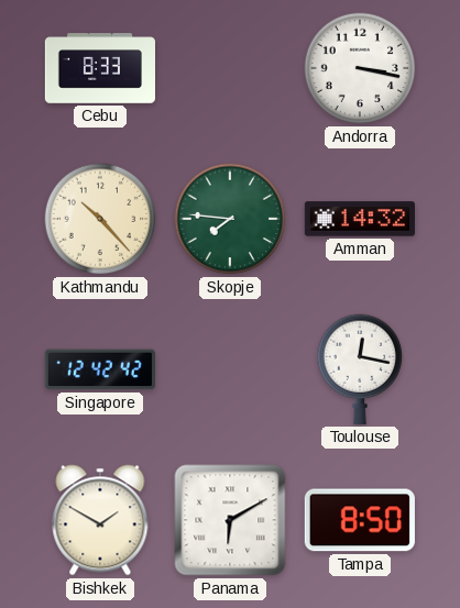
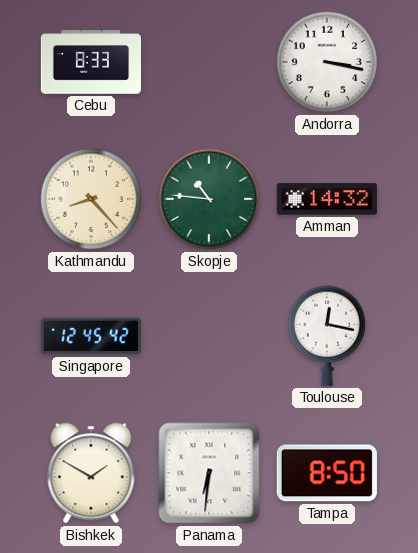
Kathmandu: 10:23 -> 8:23 (91, 199)
Skopje: 7:46 -> 10:46 (209, 199)
Singapore: 12:42 -> 12:45 (91, 336)
Panama: 6:10 -> 6:31 (209, 473)
